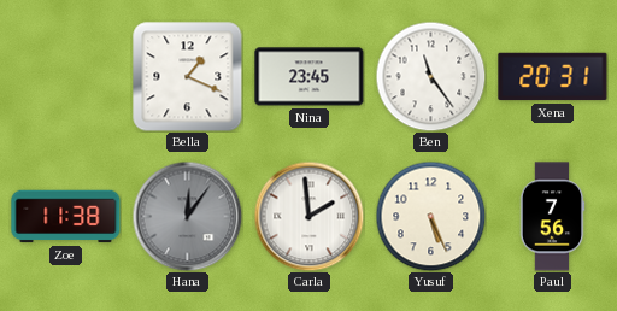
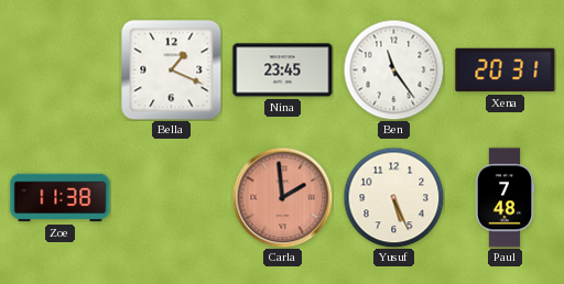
Hana: 12:06 -> none (187, 216)
Carla dial: white -> salmon (282, 197)
Paul: 7:56 -> 7:48 (505, 198)
